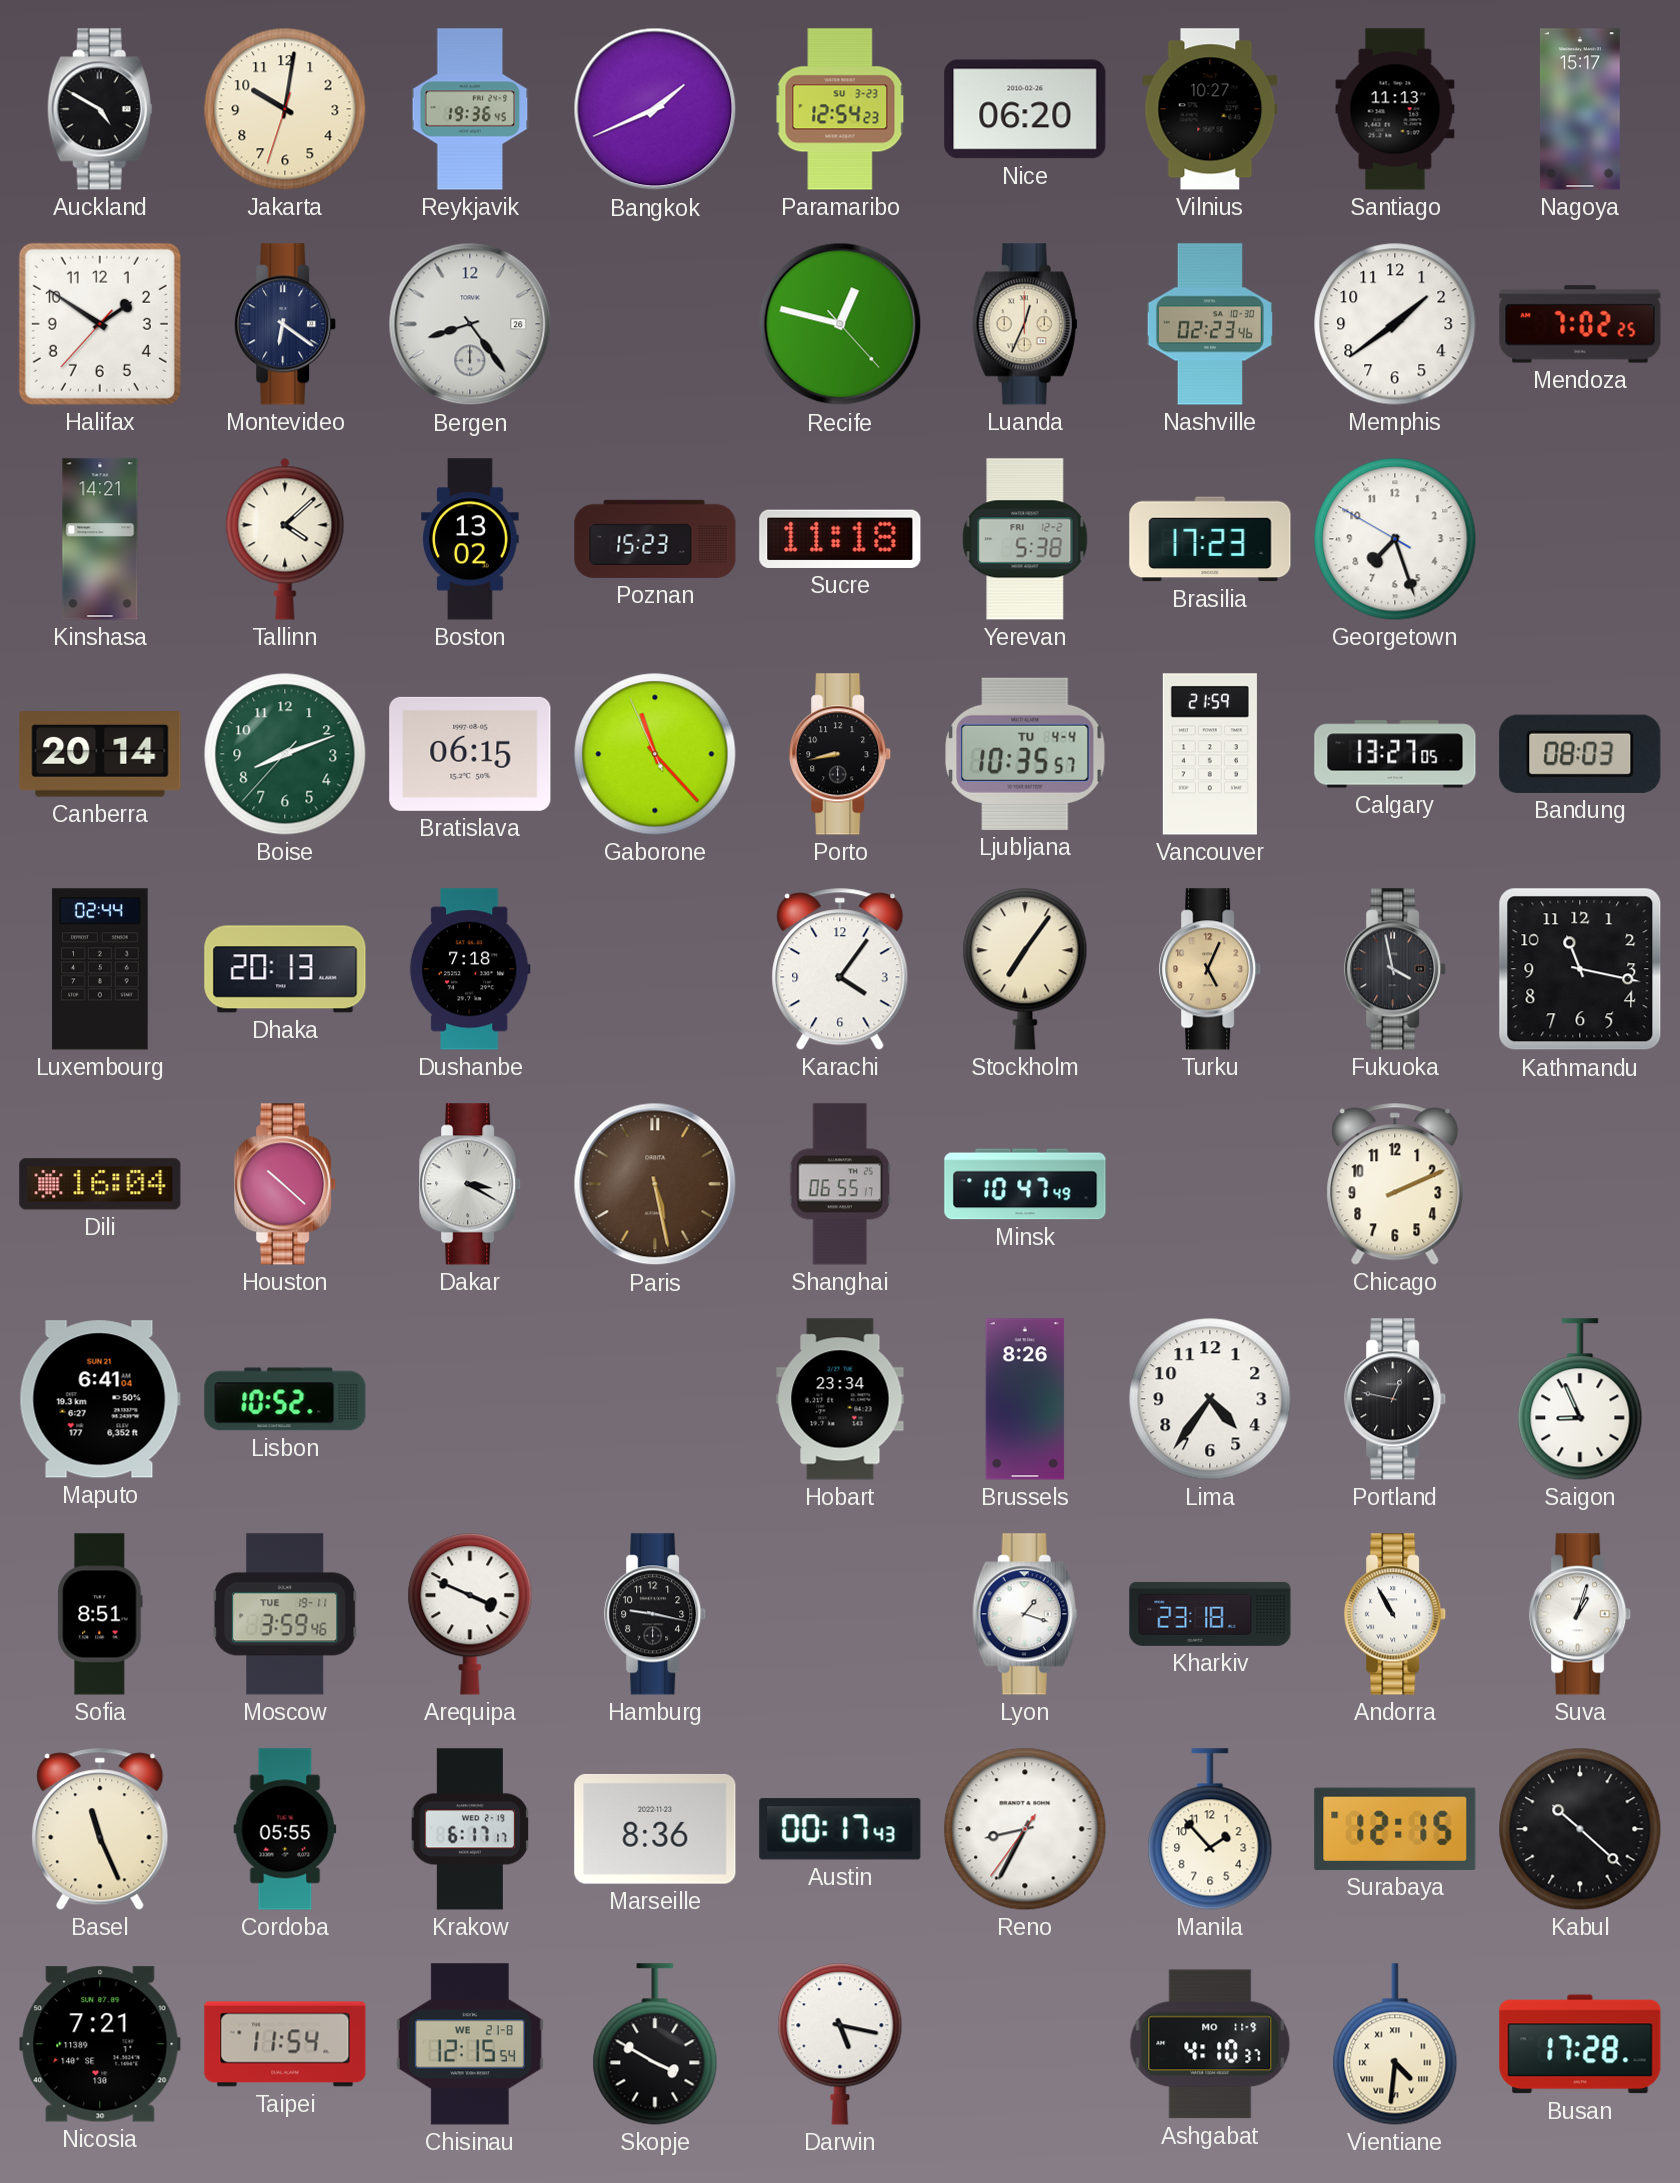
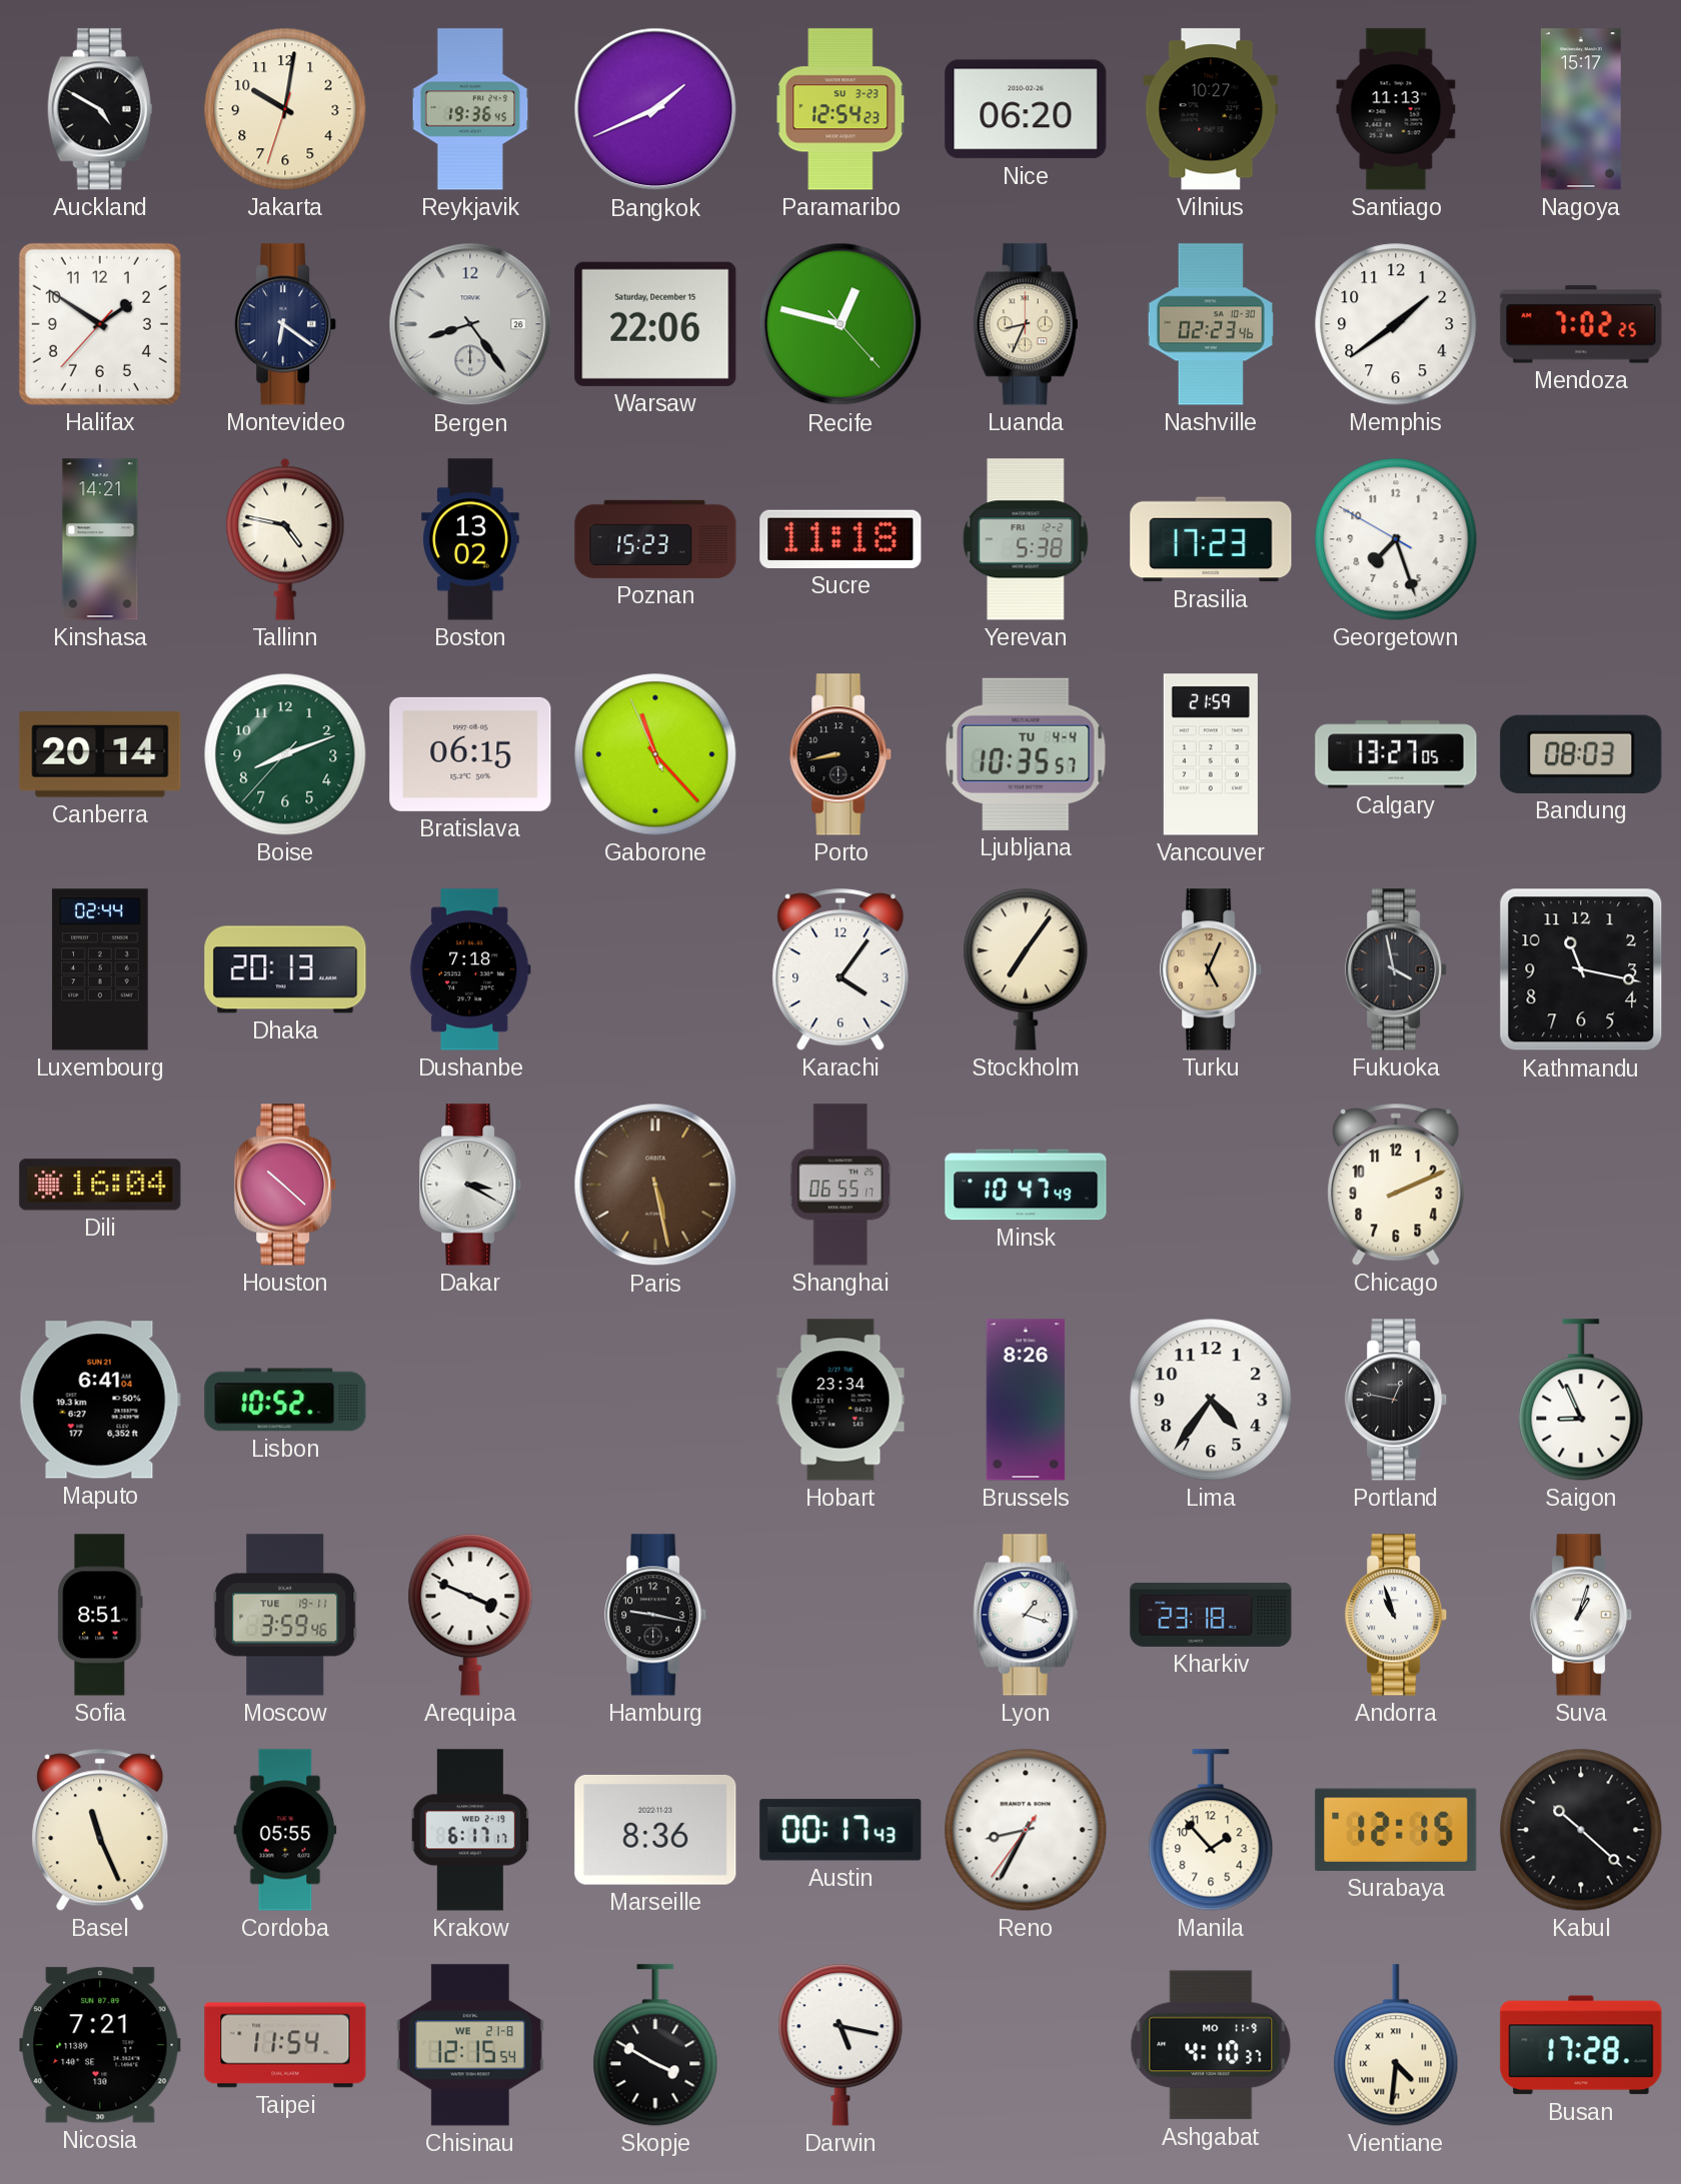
Warsaw: none -> 22:06 (655, 324)
Luanda: 12:34 -> 8:34 (1026, 324)
Tallinn: 4:08 -> 4:47 (285, 539)
Andorra: 10:55 -> 10:57 (1397, 1615)
